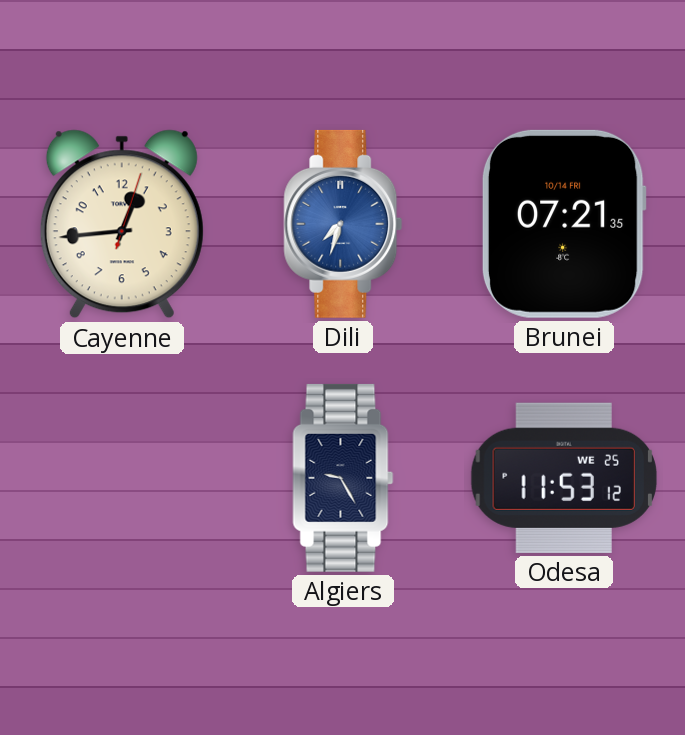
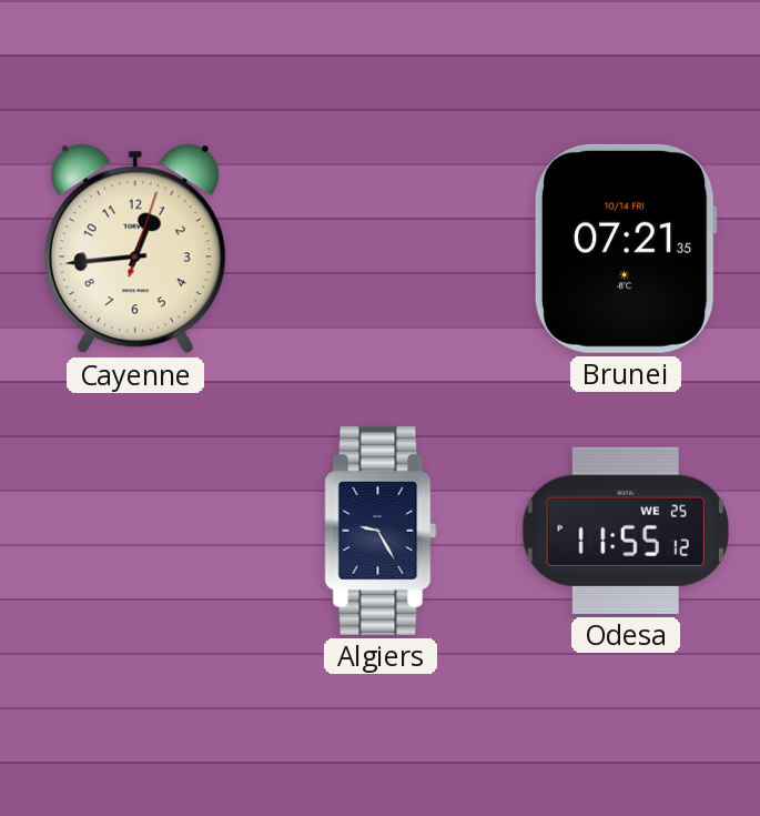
Dili: 7:33 -> none (343, 224)
Odesa: 11:53 -> 11:55 (625, 531)
